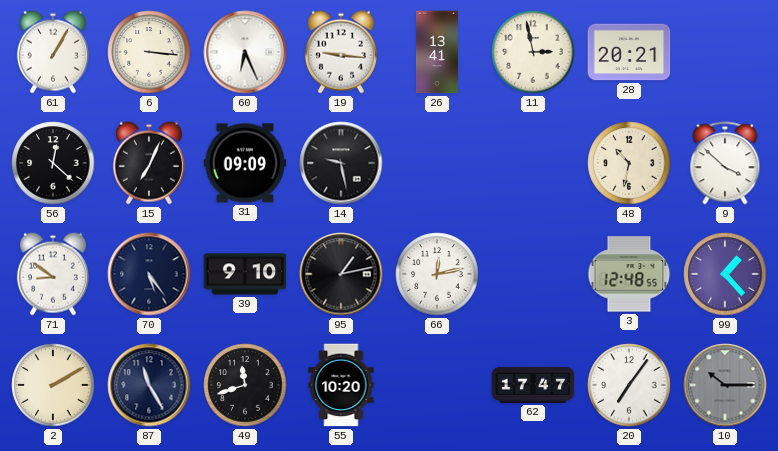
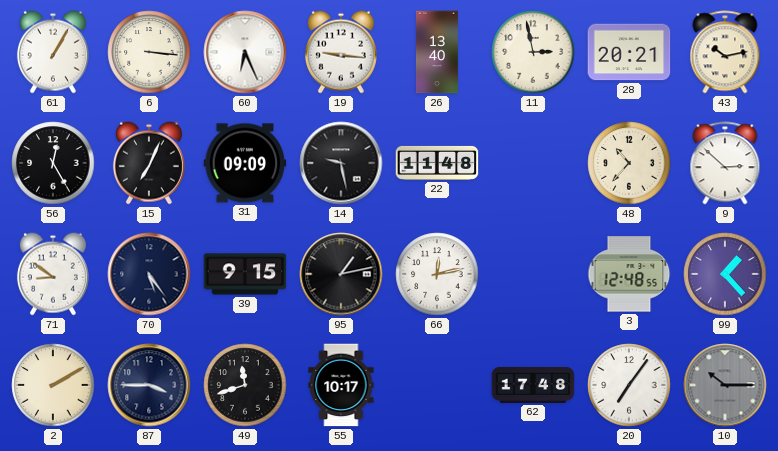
26: 13:41 -> 13:40 (437, 52)
43: none -> 10:13 (725, 52)
56: 12:22 -> 12:25 (53, 163)
22: none -> 11:48 (437, 163)
48: 10:32 -> 10:37 (629, 163)
9: 3:52 -> 2:52 (725, 163)
39: 9:10 -> 9:15 (245, 274)
87: 11:25 -> 3:45 (149, 385)
55: 10:20 -> 10:17 (341, 385)
62: 17:47 -> 17:48 (533, 385)
